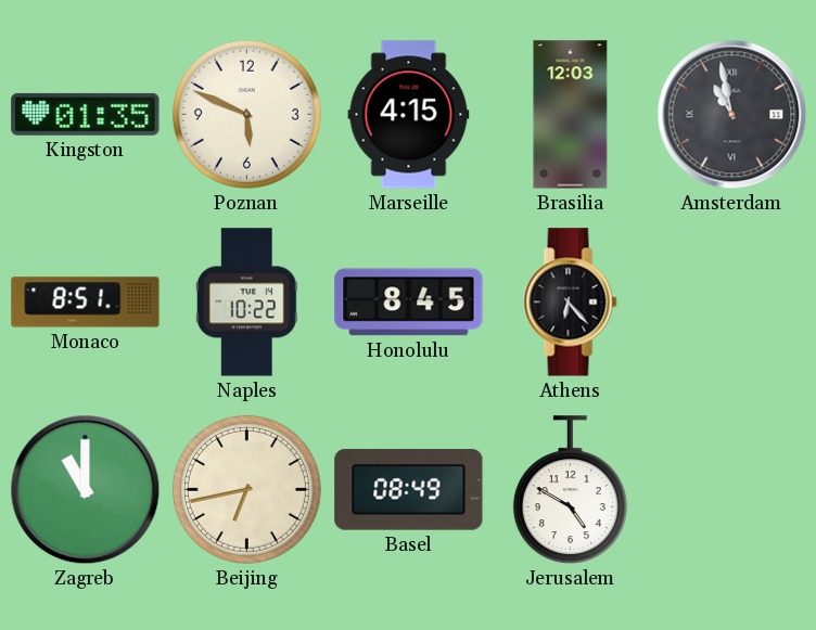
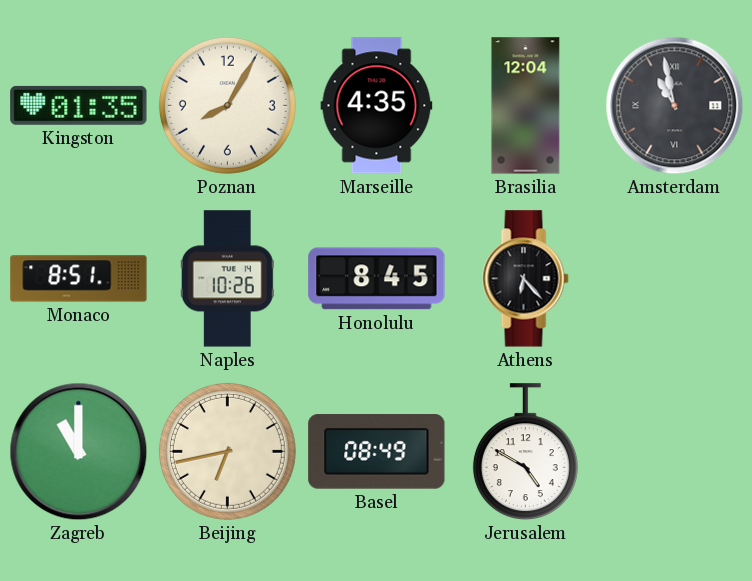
Poznan: 5:49 -> 8:05 (227, 105)
Marseille: 4:15 -> 4:35 (377, 106)
Brasilia: 12:03 -> 12:04 (526, 106)
Naples: 10:22 -> 10:26 (227, 279)
